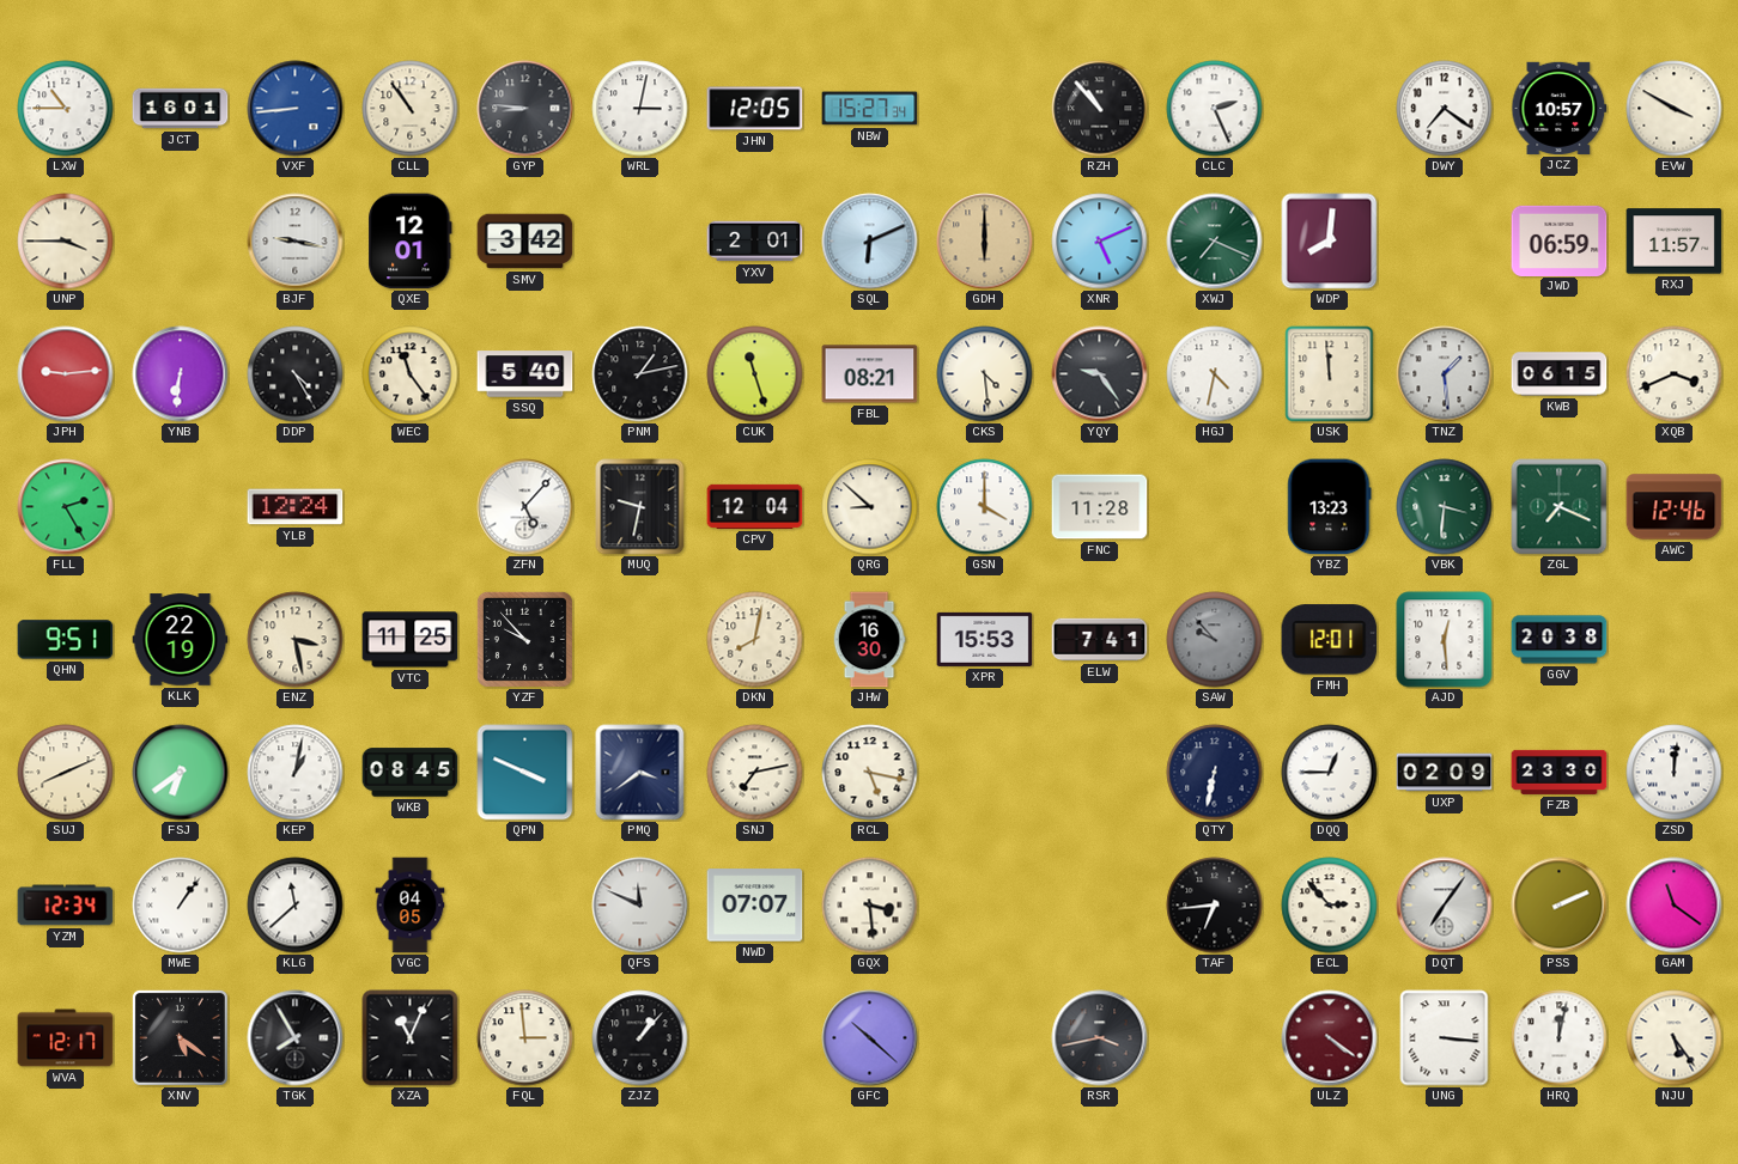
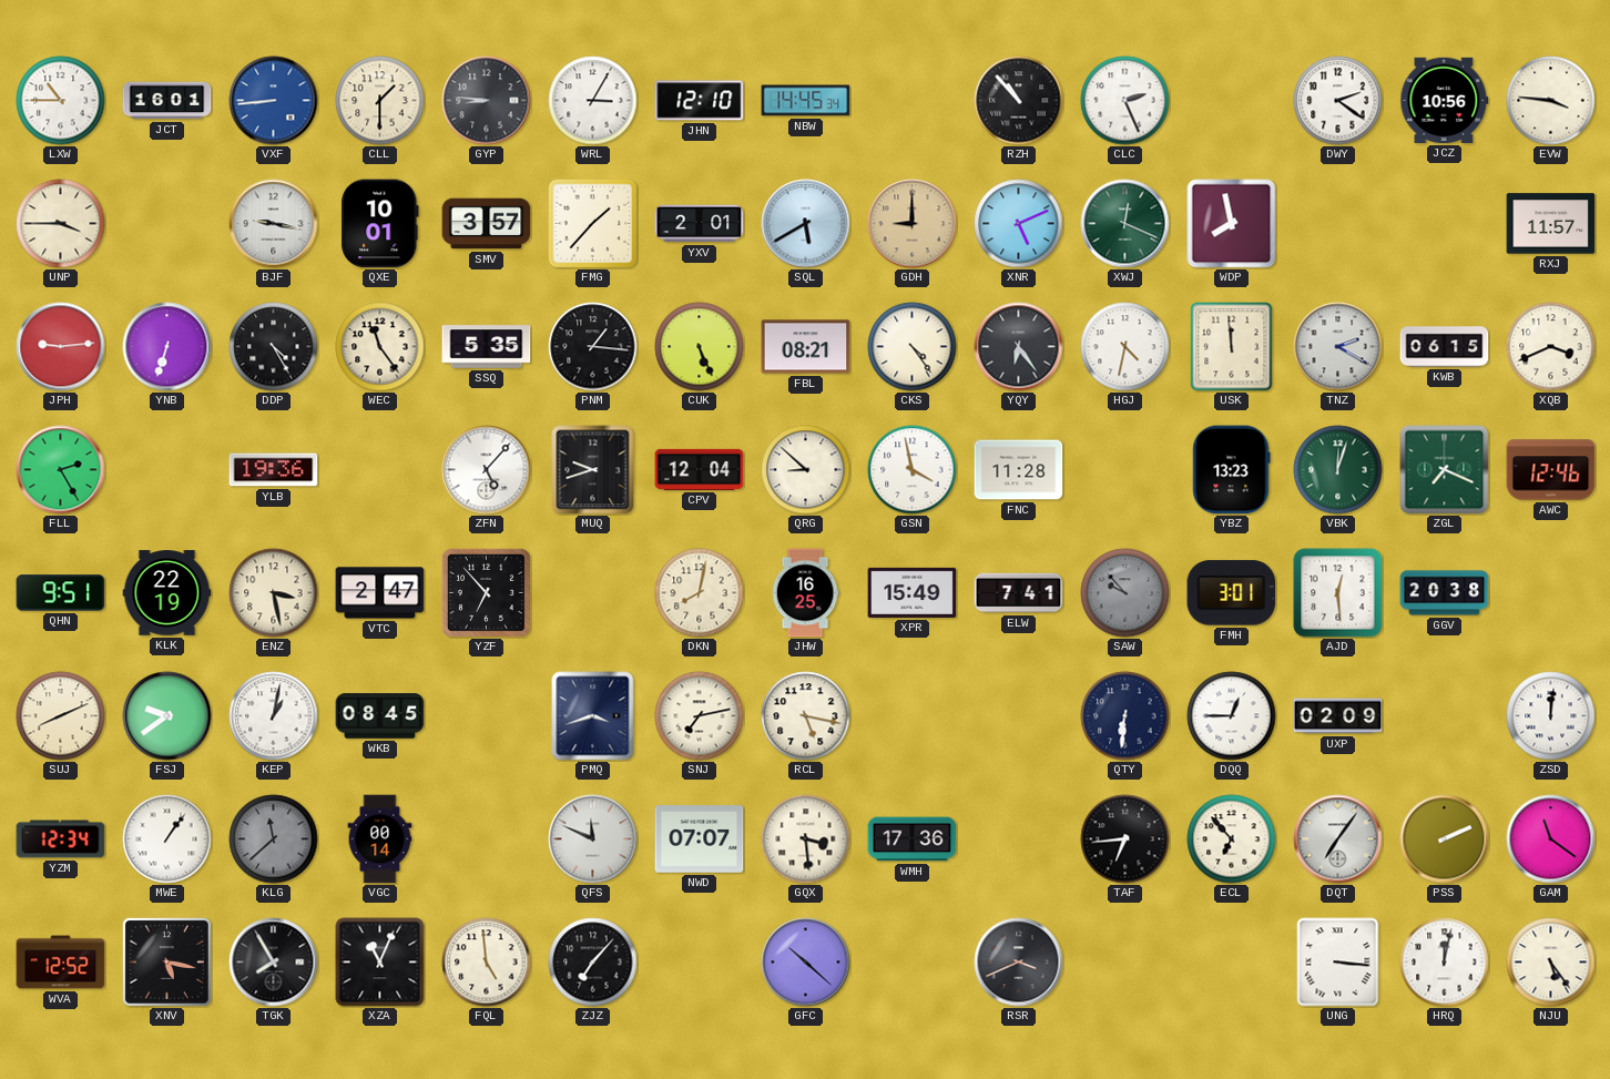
CLL: 10:54 -> 1:30 (380, 101)
WRL: 3:02 -> 3:05 (593, 101)
JHN: 12:05 -> 12:10 (700, 101)
NBW: 15:27 -> 14:45 (806, 101)
DWY: 7:21 -> 2:21 (1338, 101)
JCZ: 10:57 -> 10:56 (1445, 100)
EVW: 3:50 -> 3:46 (1551, 101)
QXE: 12:01 -> 10:01 (380, 224)
SMV: 3:42 -> 3:57 (487, 224)
FMG: none -> 1:37 (592, 223)
SQL: 6:11 -> 5:40 (806, 224)
GDH: 6:00 -> 9:00 (913, 224)
XWJ: 7:19 -> 12:19 (1125, 224)
WDP: 8:01 -> 7:58 (1232, 224)
JWD: 06:59 -> none (1560, 240)
YNB: 6:31 -> 6:33 (167, 347)
SSQ: 5:40 -> 5:35 (487, 347)
PNM: 1:13 -> 1:16 (593, 347)
CUK: 11:27 -> 5:26 (700, 347)
CKS: 4:29 -> 4:24 (913, 347)
YQY: 9:24 -> 6:24 (1019, 347)
TNZ: 1:29 -> 2:20 (1338, 347)
YLB: 12:24 -> 19:36 (274, 470)
MUQ: 9:32 -> 9:42 (593, 470)
GSN: 4:00 -> 3:58 (913, 470)
VBK: 3:31 -> 12:03 (1338, 470)
VTC: 11:25 -> 2:47 (380, 593)
YZF: 9:53 -> 6:53 (486, 592)
JHW: 16:30 -> 16:25 (805, 593)
XPR: 15:53 -> 15:49 (913, 592)
FMH: 12:01 -> 3:01 (1232, 593)
FSJ: 6:39 -> 9:39 (167, 716)
QPN: 3:49 -> none (525, 773)
PMQ: 3:39 -> 3:42 (593, 716)
QTY: 6:32 -> 6:31 (1125, 716)
FZB: 23:30 -> none (1560, 772)
KLG dial: white -> grey (274, 839)
VGC: 04:05 -> 00:14 (380, 839)
WMH: none -> 17:36 (913, 839)
ECL: 2:53 -> 6:53 (1232, 839)
WVA: 12:17 -> 12:52 (61, 963)
XNV: 5:21 -> 5:17 (166, 961)
FQL: 2:59 -> 4:59 (487, 963)
ZJZ: 1:07 -> 7:07 (593, 963)
RSR: 3:43 -> 3:41 (1019, 963)
ULZ: 4:21 -> none (1330, 1038)
